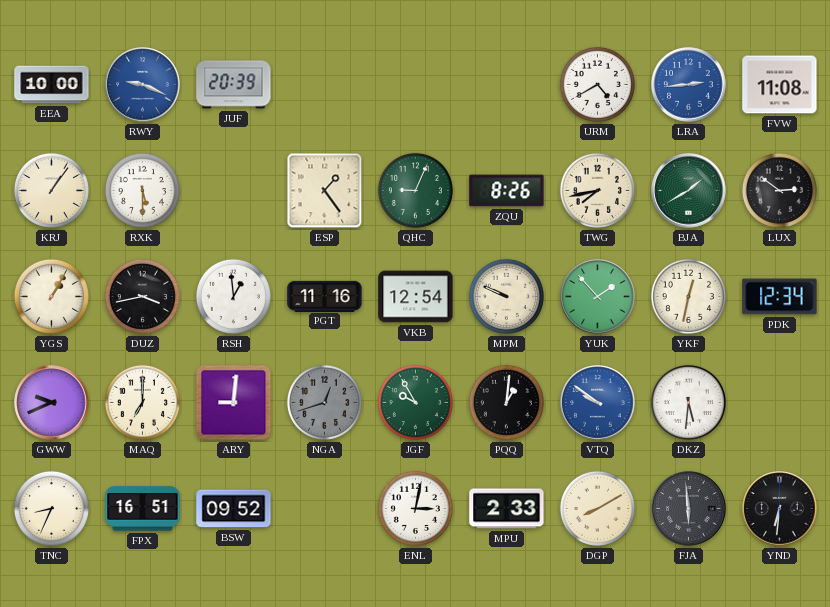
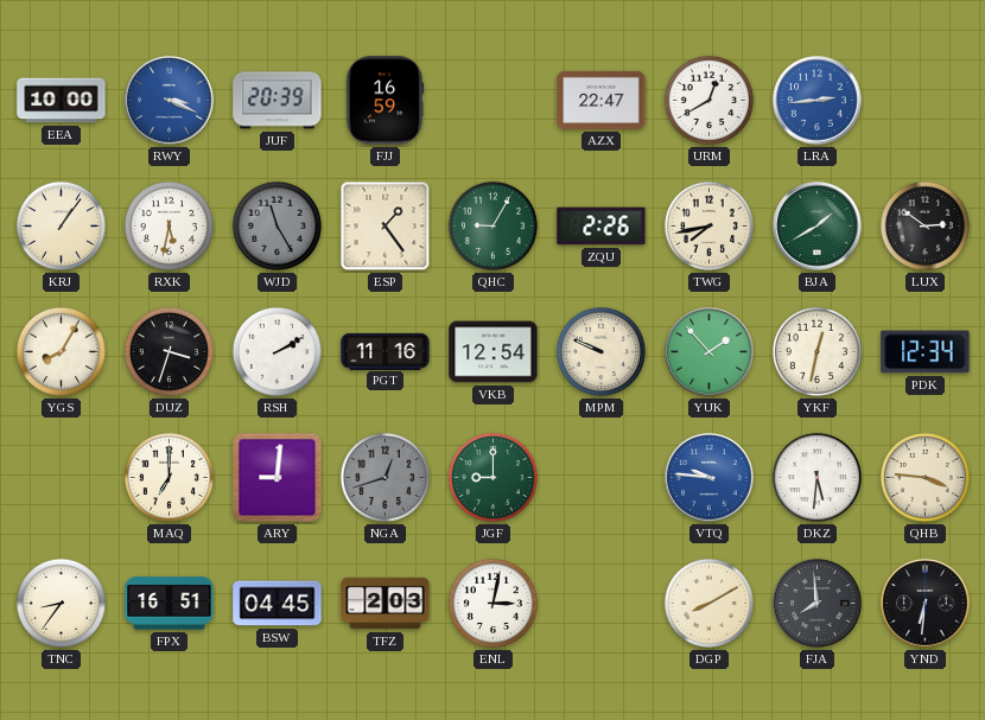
RWY: 9:19 -> 3:19 (170, 101)
FJJ: none -> 16:59 (385, 101)
AZX: none -> 22:47 (602, 100)
URM: 4:40 -> 12:40 (708, 100)
FVW: 11:08 -> none (780, 85)
RXK: 5:30 -> 5:32 (169, 225)
WJD: none -> 11:25 (277, 225)
QHC: 9:04 -> 9:05 (493, 225)
ZQU: 8:26 -> 2:26 (602, 227)
YGS: 1:05 -> 8:05 (61, 351)
DUZ: 3:43 -> 3:33 (169, 351)
RSH: 12:59 -> 2:10 (277, 351)
GWW: 9:41 -> none (52, 403)
JGF: 9:55 -> 9:00 (493, 477)
PQQ: 1:01 -> none (506, 402)
VTQ: 9:51 -> 9:46 (710, 478)
QHB: none -> 3:46 (924, 477)
TNC: 8:34 -> 8:36 (61, 603)
BSW: 09:52 -> 04:45 (278, 604)
TFZ: none -> 2:03 (386, 604)
MPU: 2:33 -> none (507, 509)
FJA: 5:59 -> 7:59 (818, 604)
